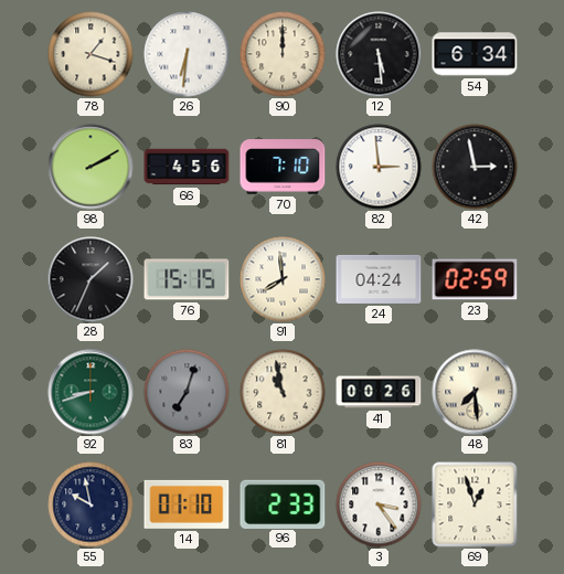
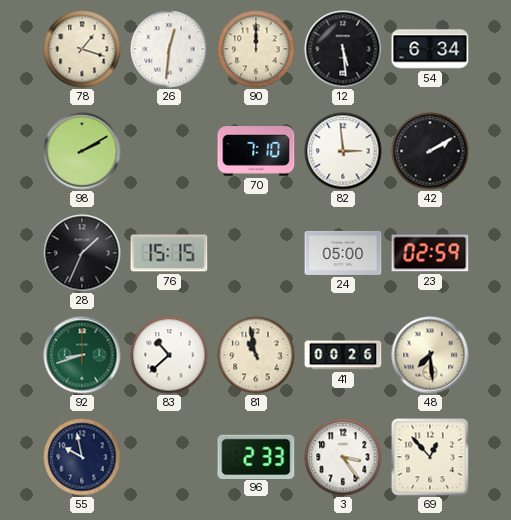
26: 6:31 -> 12:31 (169, 49)
66: 4:56 -> none (187, 167)
42: 2:58 -> 2:10 (430, 151)
91: 7:59 -> none (283, 279)
24: 04:24 -> 05:00 (343, 253)
83: 7:03 -> 10:38 (169, 355)
83 dial: grey -> white (169, 355)
14: 01:10 -> none (187, 504)
69: 12:57 -> 12:53 (430, 457)
